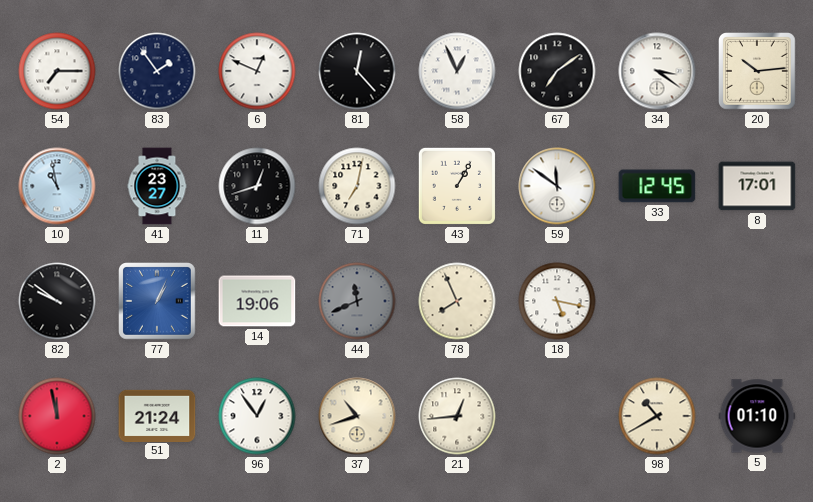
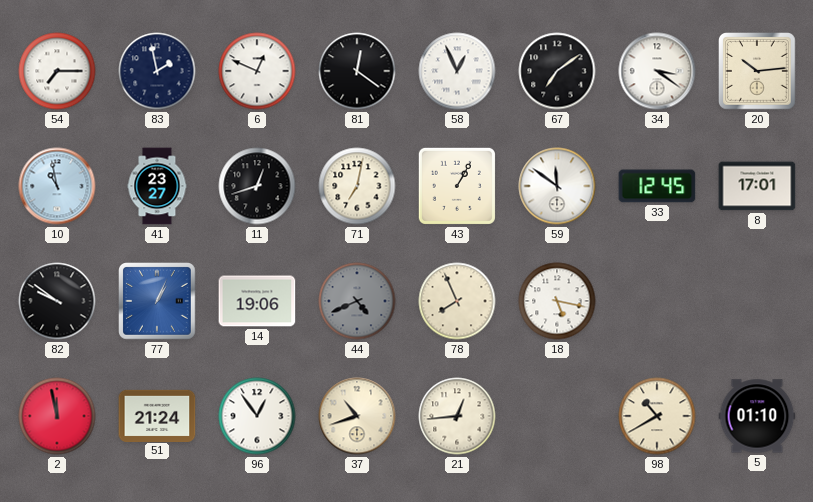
83: 1:54 -> 1:58 (157, 71)
81: 12:23 -> 12:21 (357, 71)
44: 11:41 -> 4:41 (357, 301)
